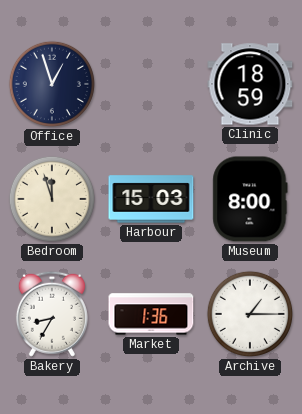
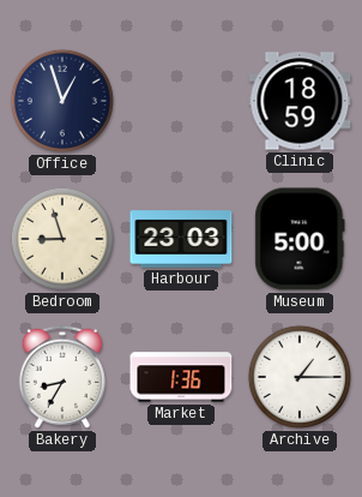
Bedroom: 11:57 -> 8:57 (62, 239)
Harbour: 15:03 -> 23:03 (181, 239)
Museum: 8:00 -> 5:00 (300, 239)
